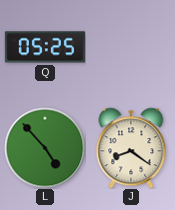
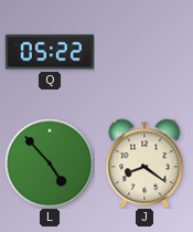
Q: 05:25 -> 05:22 (50, 52)
